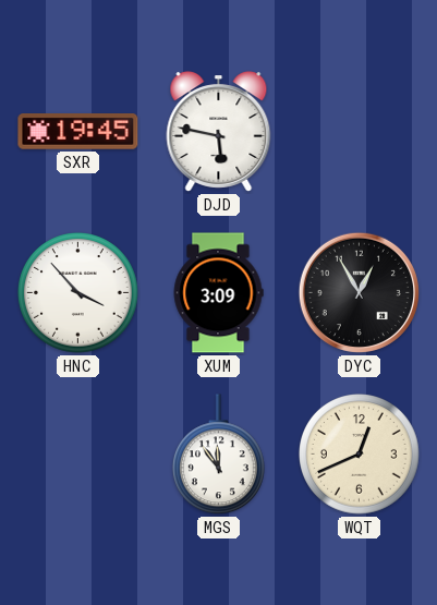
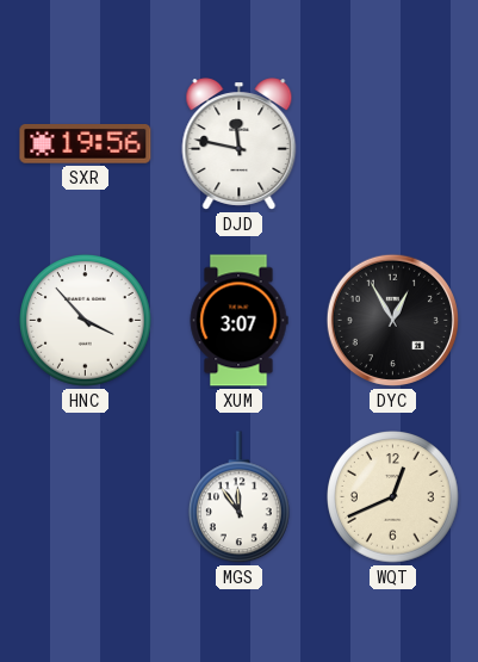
SXR: 19:45 -> 19:56 (86, 144)
DJD: 5:47 -> 11:47 (240, 144)
XUM: 3:09 -> 3:07 (238, 321)
